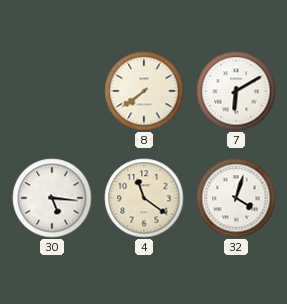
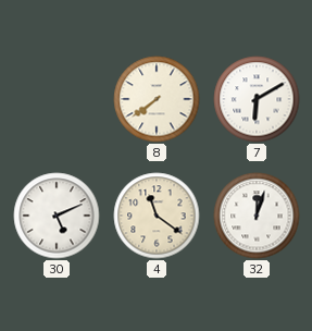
30: 5:16 -> 5:11 (57, 216)
32: 4:03 -> 12:03 (257, 216)
